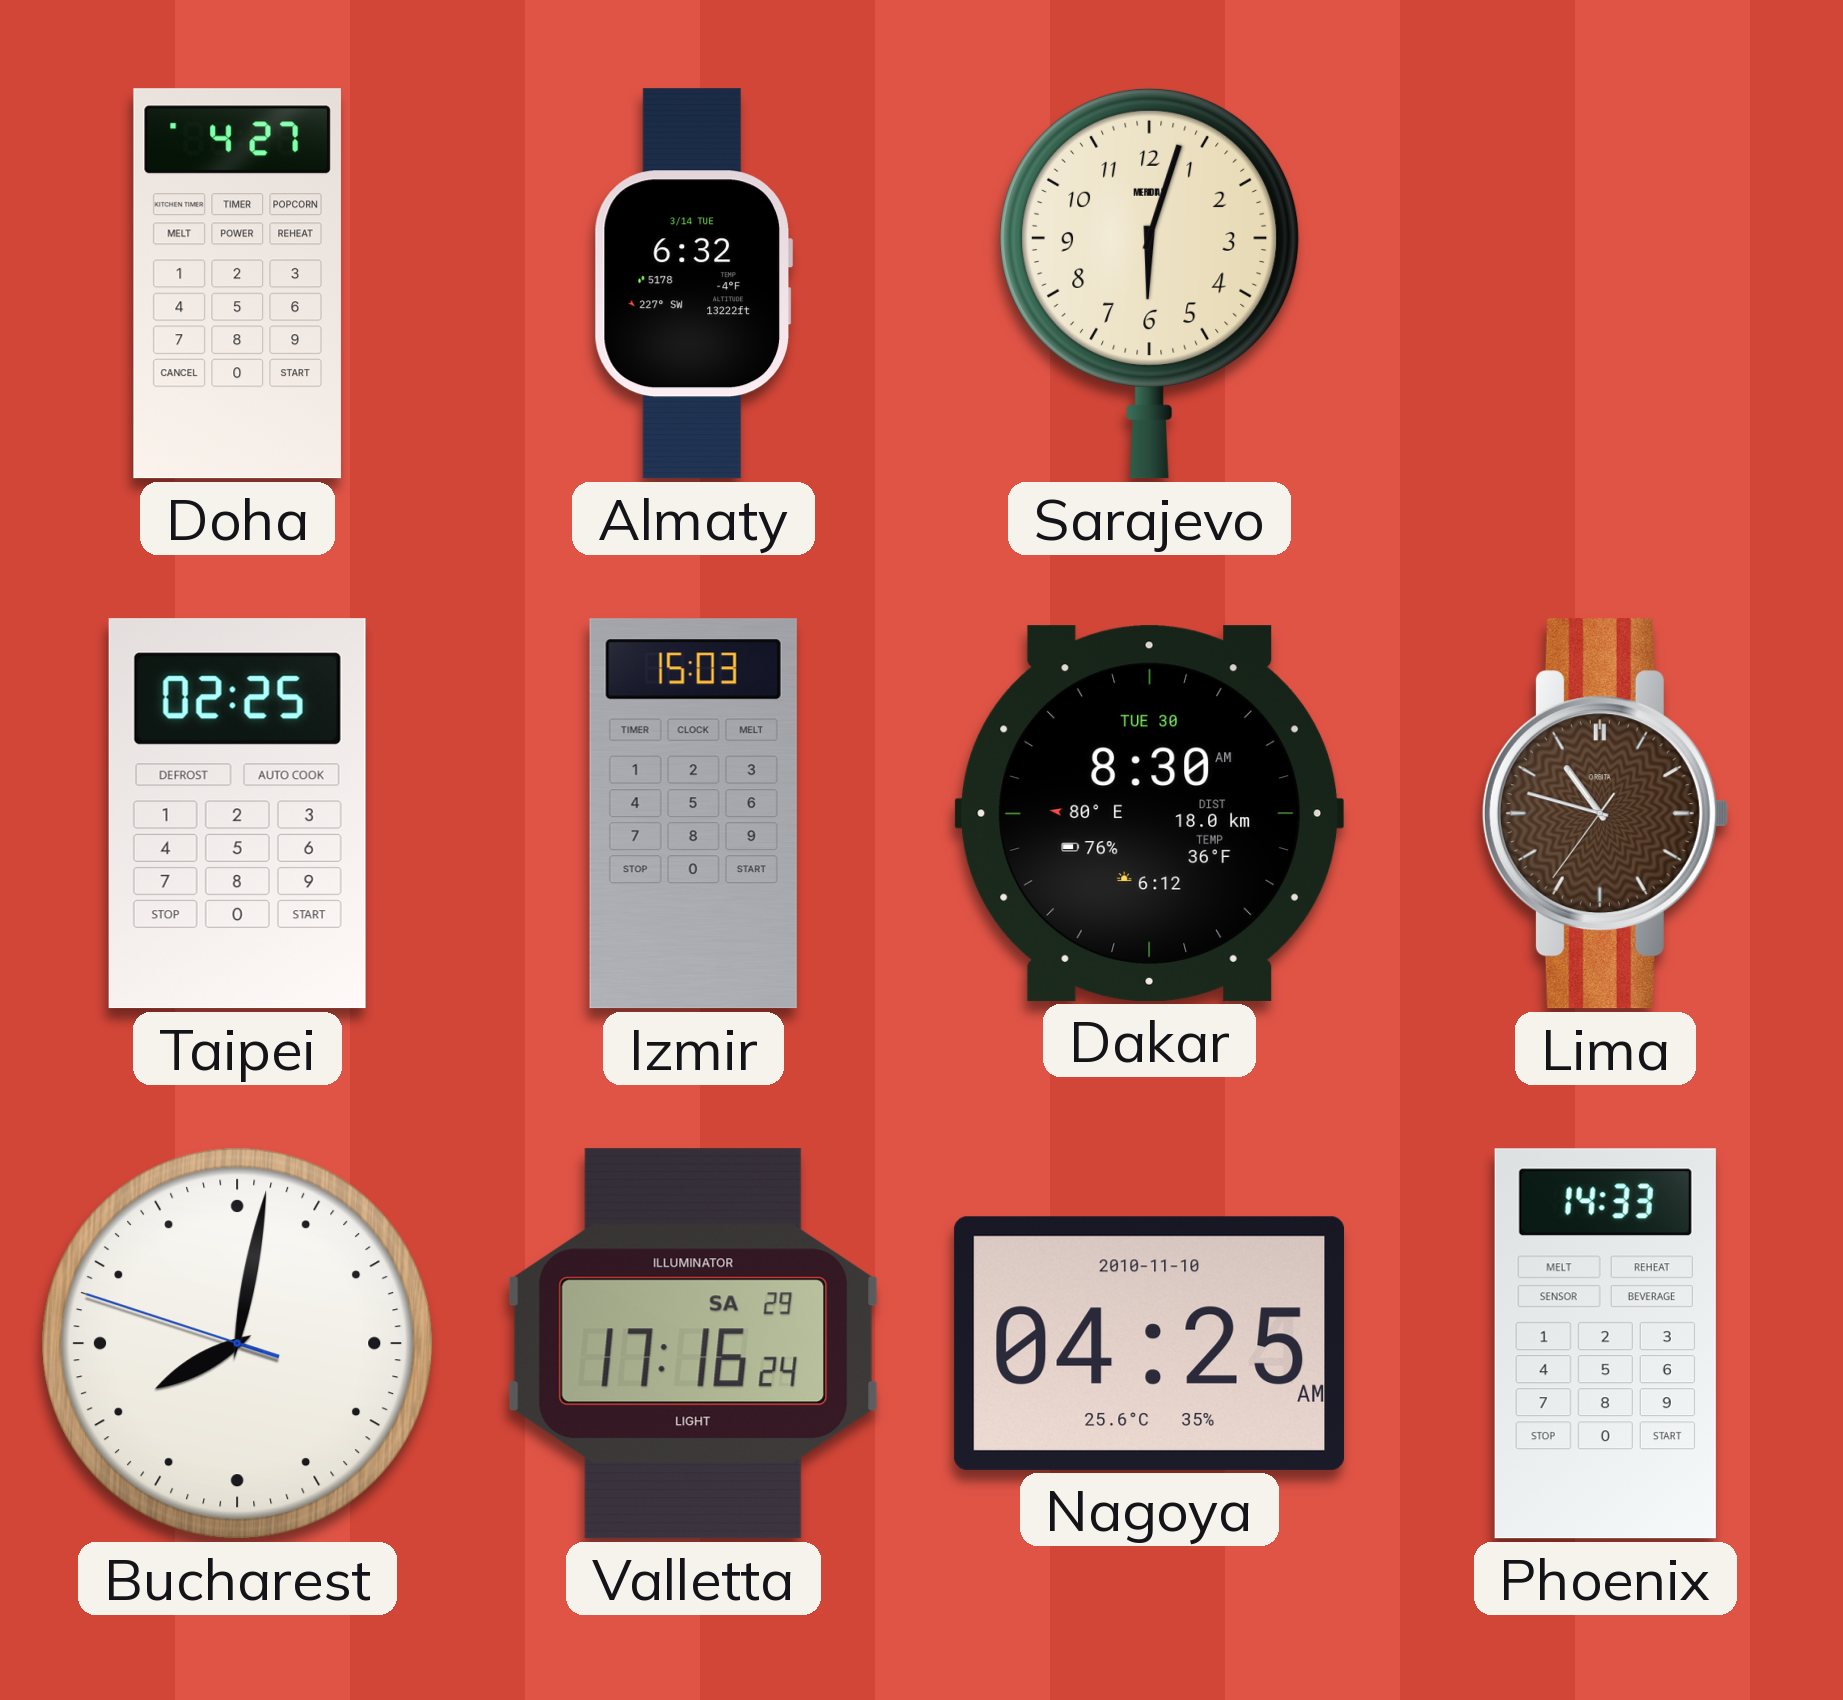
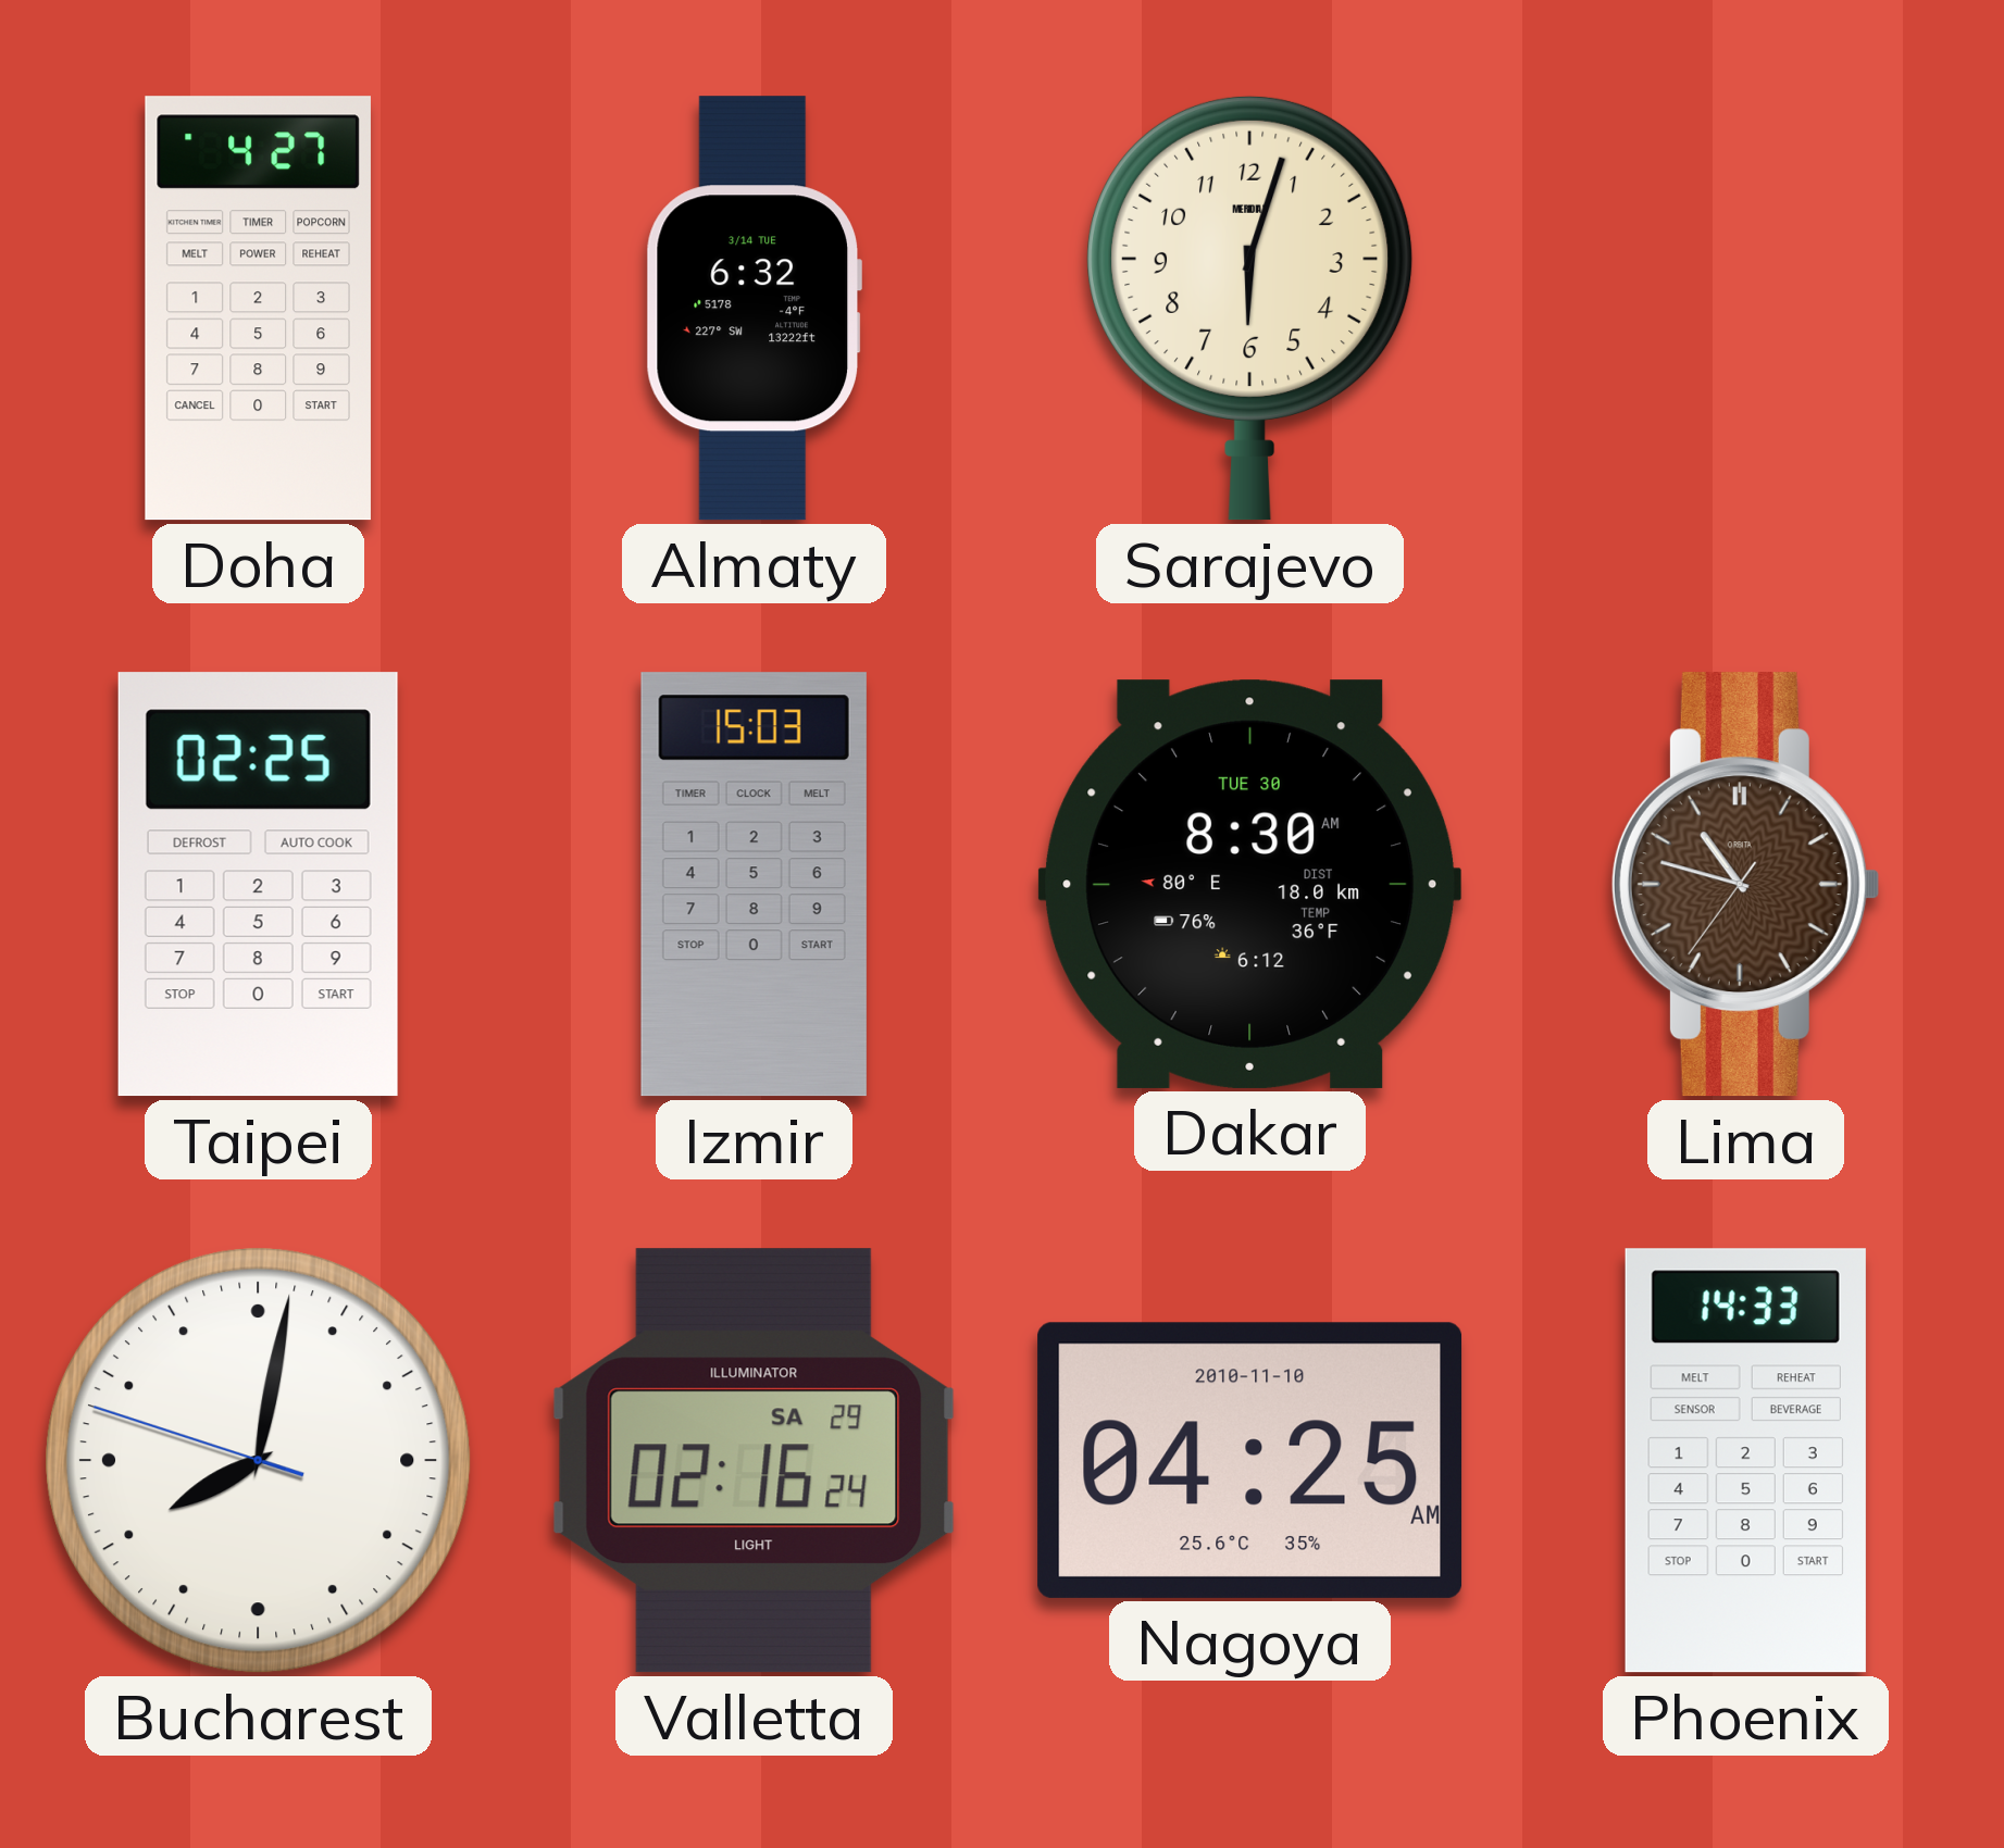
Valletta: 17:16 -> 02:16 (755, 1461)
